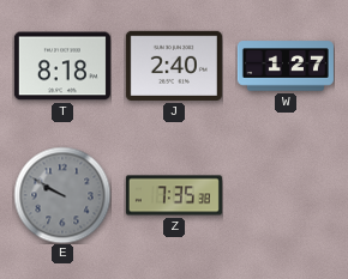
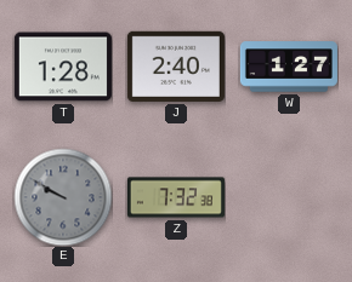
T: 8:18 -> 1:28 (63, 67)
Z: 7:35 -> 7:32 (176, 197)
